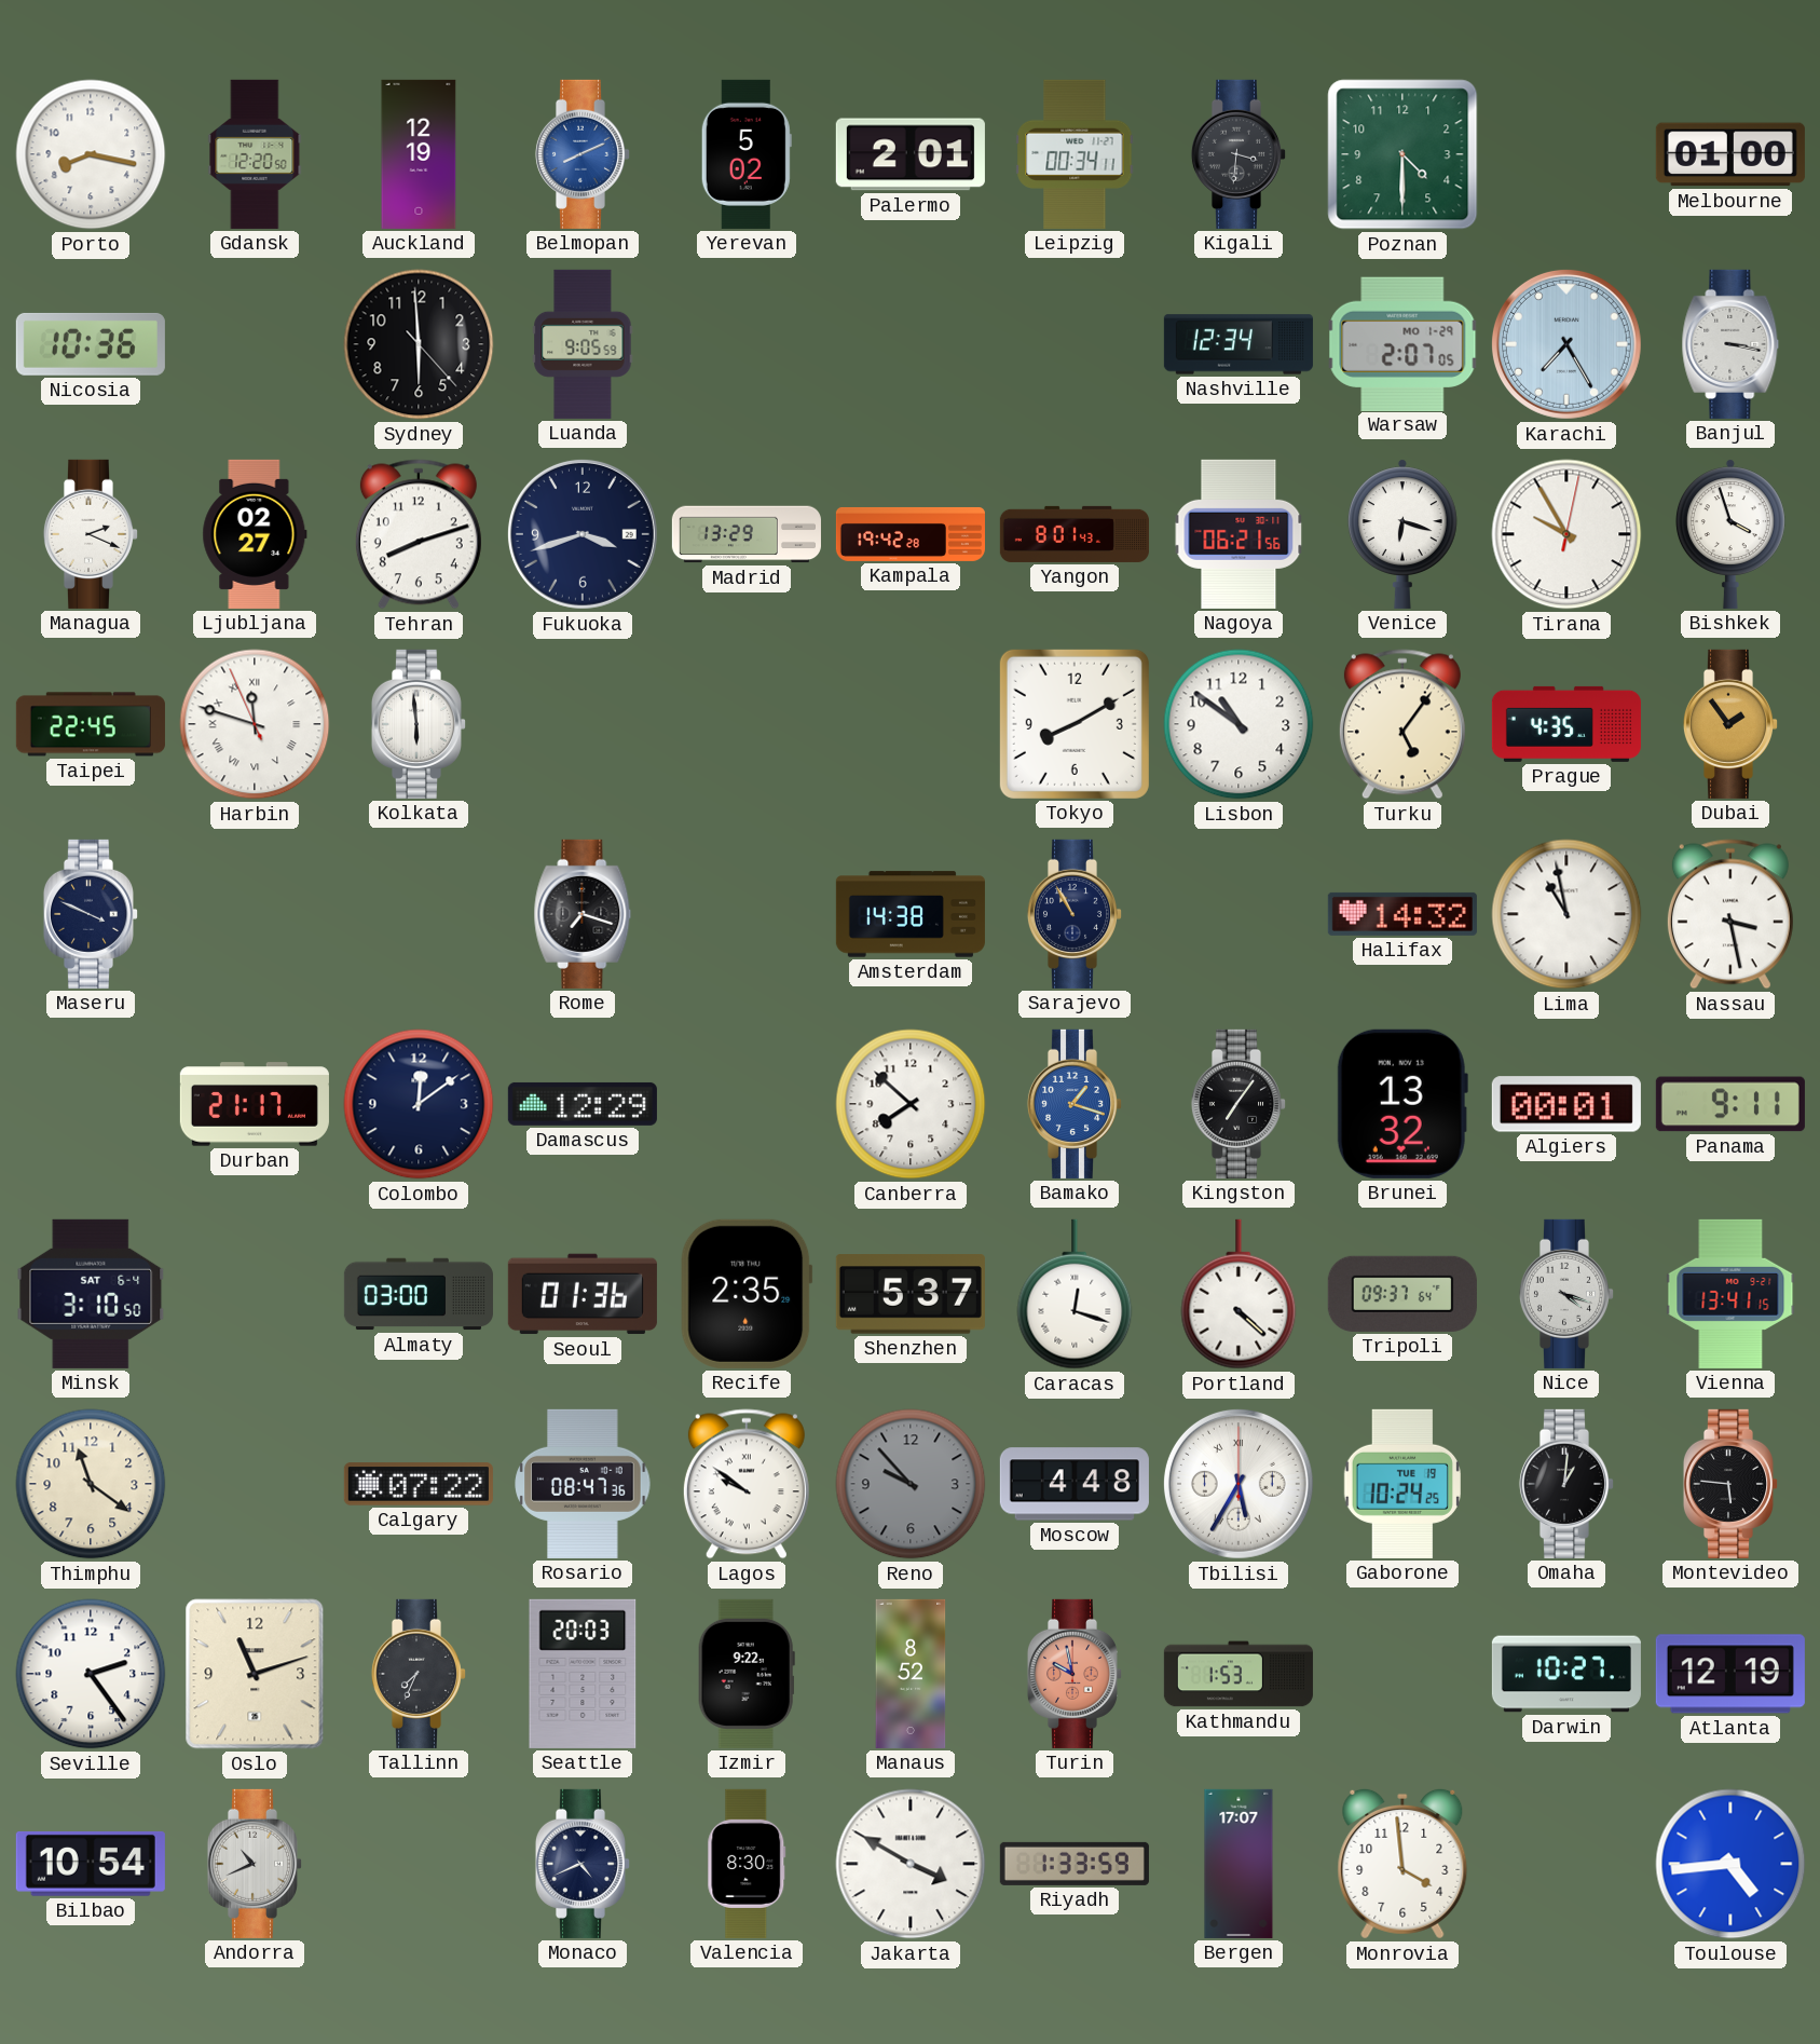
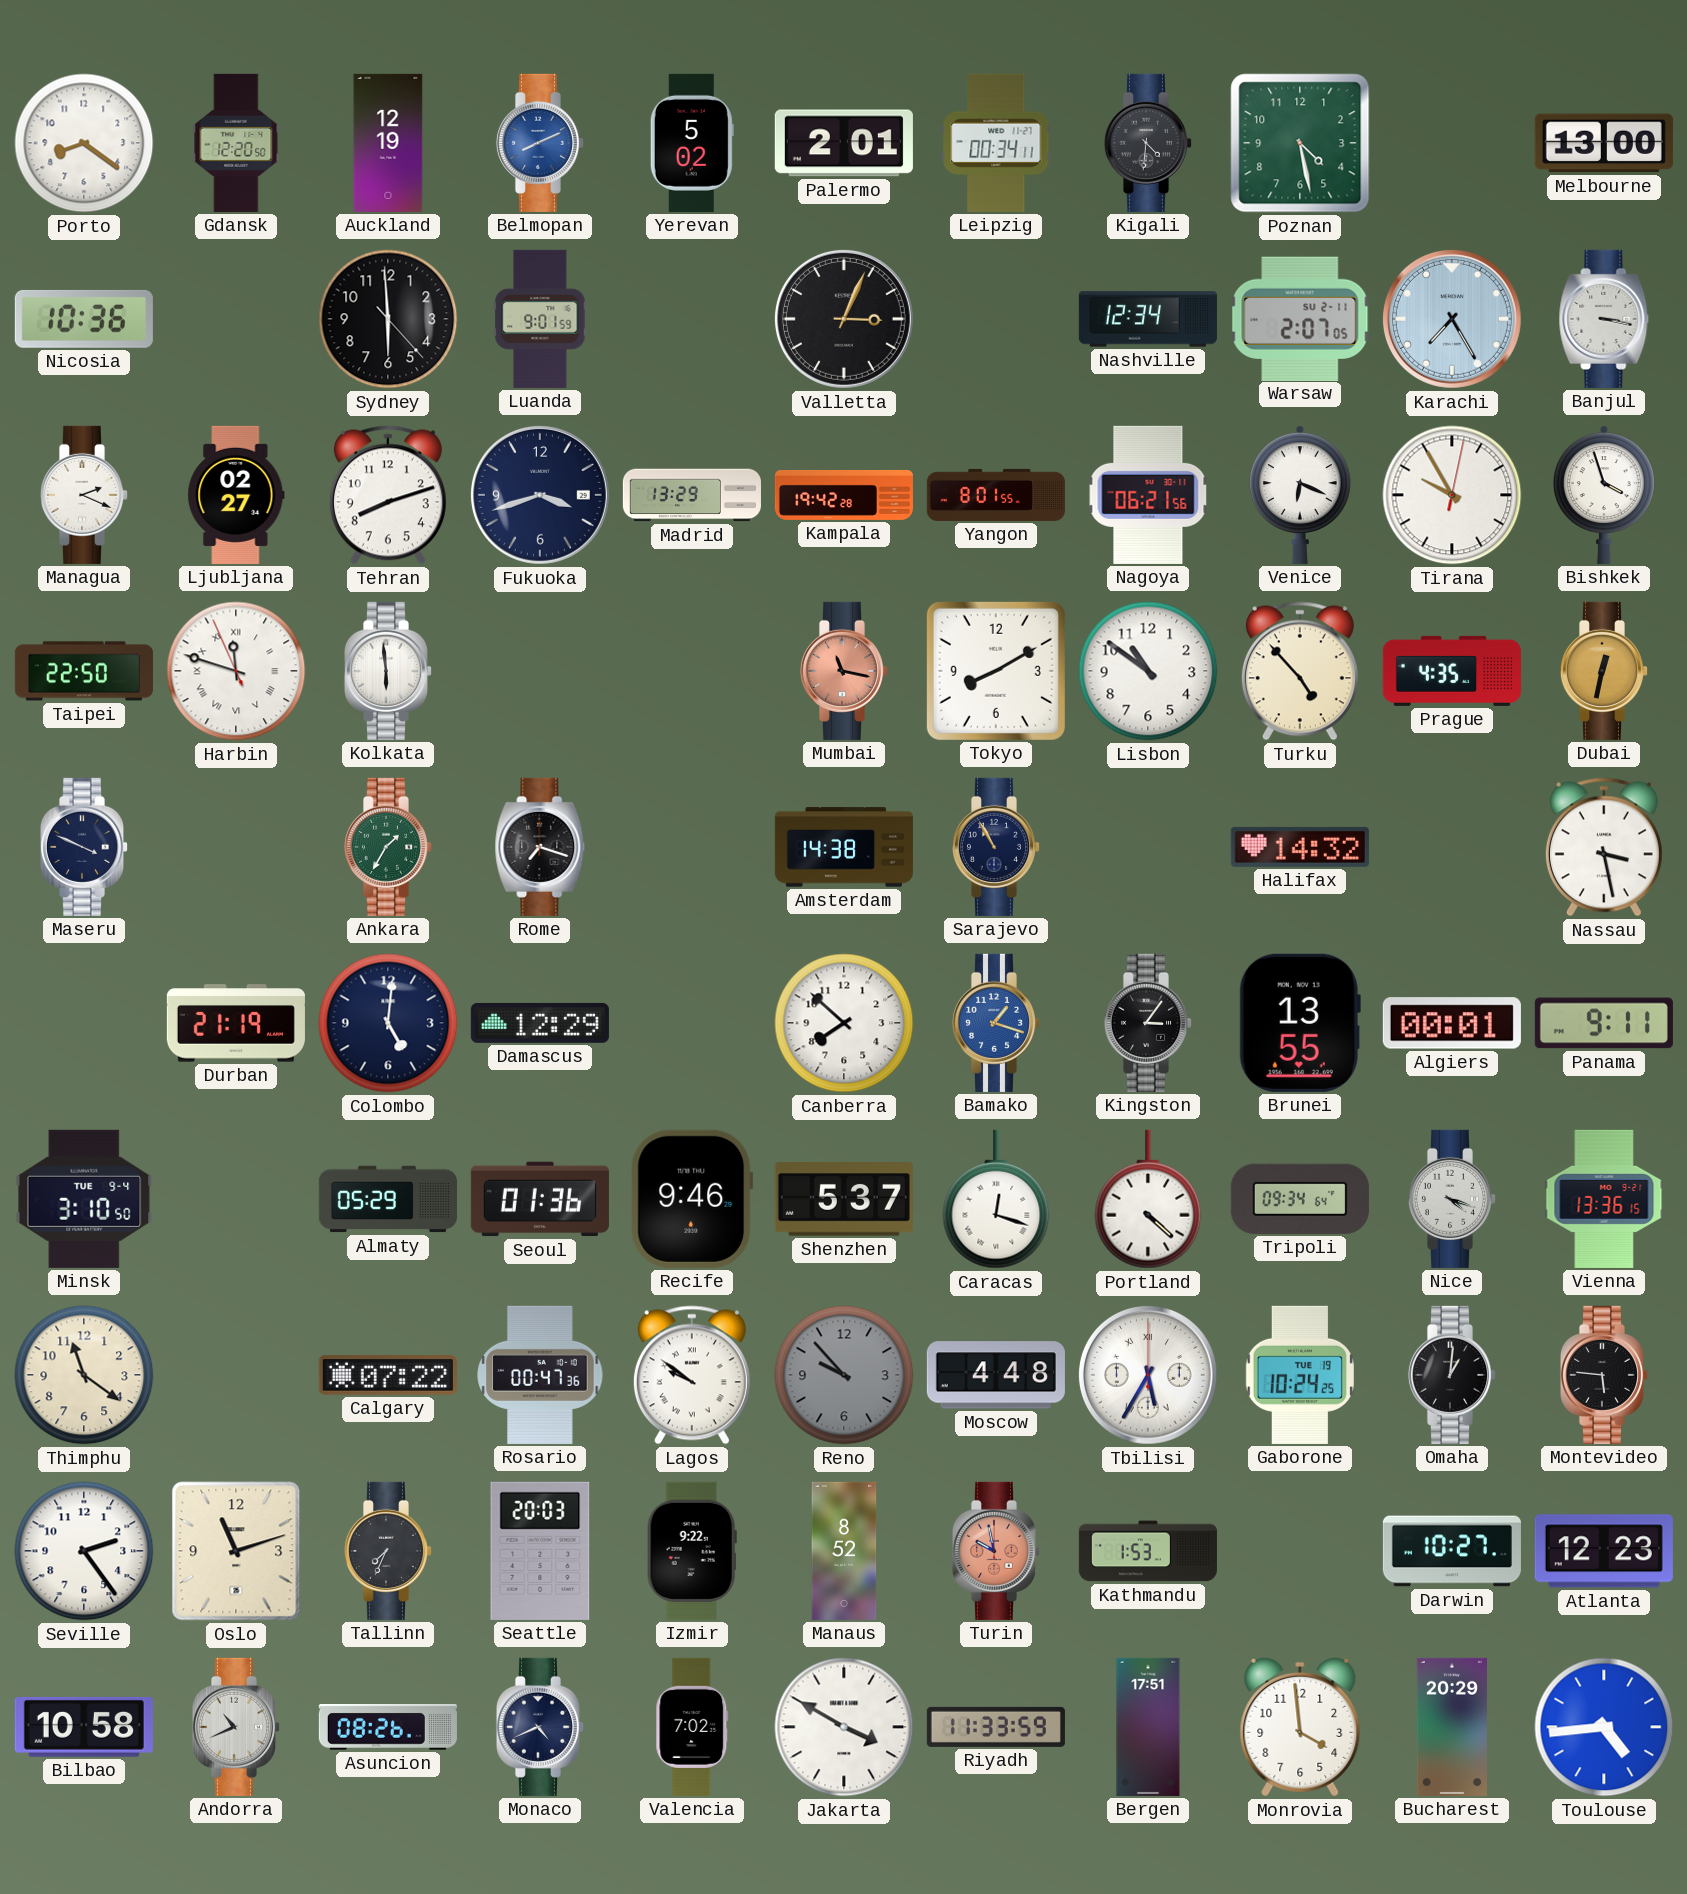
Porto: 8:17 -> 8:21 (84, 143)
Kigali: 3:31 -> 4:31 (1147, 143)
Poznan: 4:30 -> 4:28 (1300, 143)
Melbourne: 01:00 -> 13:00 (1604, 143)
Luanda: 9:05 -> 9:01 (540, 319)
Valletta: none -> 3:04 (844, 319)
Warsaw date: MO 1-29 -> SU 2-11 (1300, 318)
Yangon: 8:01:43 -> 8:01:55 (996, 495)
Venice: 6:18 -> 6:19 (1300, 495)
Taipei: 22:45 -> 22:50 (84, 671)
Mumbai: none -> 11:17 (843, 671)
Turku: 5:06 -> 4:53 (1300, 671)
Dubai: 1:54 -> 12:32 (1603, 671)
Ankara: none -> 1:35 (387, 847)
Lima: 10:58 -> none (1566, 914)
Durban: 21:17 -> 21:19 (236, 1023)
Colombo: 12:09 -> 5:01 (388, 1023)
Kingston: 7:06 -> 3:06 (1147, 1023)
Brunei: 13:32 -> 13:55 (1300, 1023)
Minsk date: SAT 6-4 -> TUE 9-4 (84, 1199)
Almaty: 03:00 -> 05:29 (388, 1199)
Recife: 2:35 -> 9:46 (692, 1199)
Tripoli: 09:37 -> 09:34 (1300, 1199)
Vienna: 13:41 -> 13:36 (1604, 1199)
Rosario: 08:47 -> 00:47 (540, 1375)
Atlanta: 12:19 -> 12:23 (1604, 1551)
Bilbao: 10:54 -> 10:58 (84, 1727)
Asuncion: none -> 08:26 (388, 1728)
Valencia: 8:30 -> 7:02 (692, 1727)
Riyadh: 1:33 -> 11:33 (996, 1727)
Bergen: 17:07 -> 17:51 (1148, 1727)
Bucharest: none -> 20:29 (1452, 1727)
